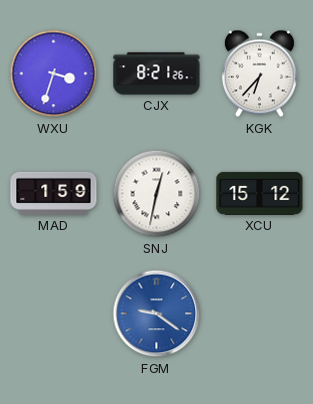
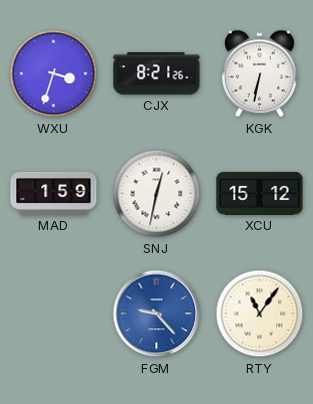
KGK: 6:37 -> 6:32 (259, 74)
FGM: 9:21 -> 9:23 (157, 314)
RTY: none -> 11:06 (260, 314)
